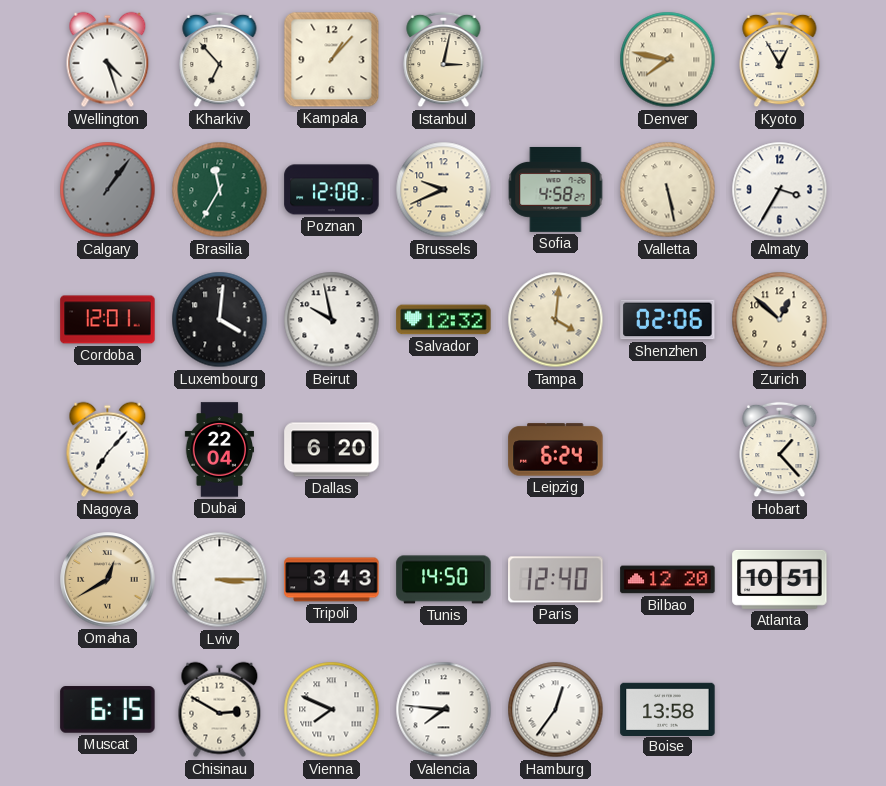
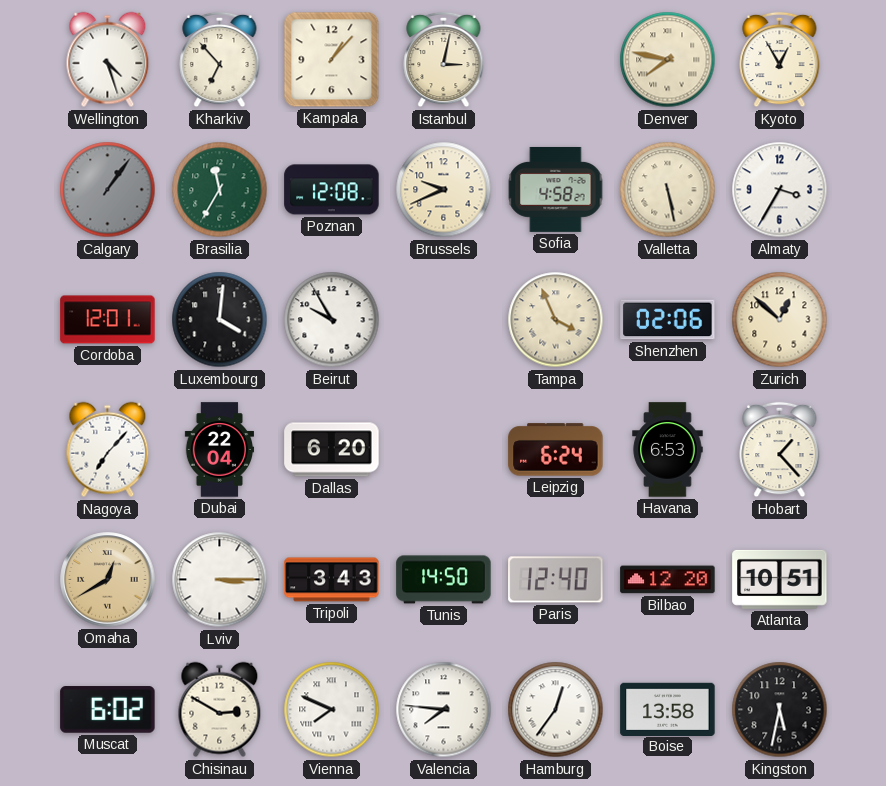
Beirut: 9:58 -> 9:55 (332, 320)
Salvador: 12:32 -> none (444, 320)
Tampa: 4:01 -> 3:56 (556, 320)
Havana: none -> 6:53 (668, 450)
Muscat: 6:15 -> 6:02 (108, 710)
Kingston: none -> 5:32 (780, 710)
